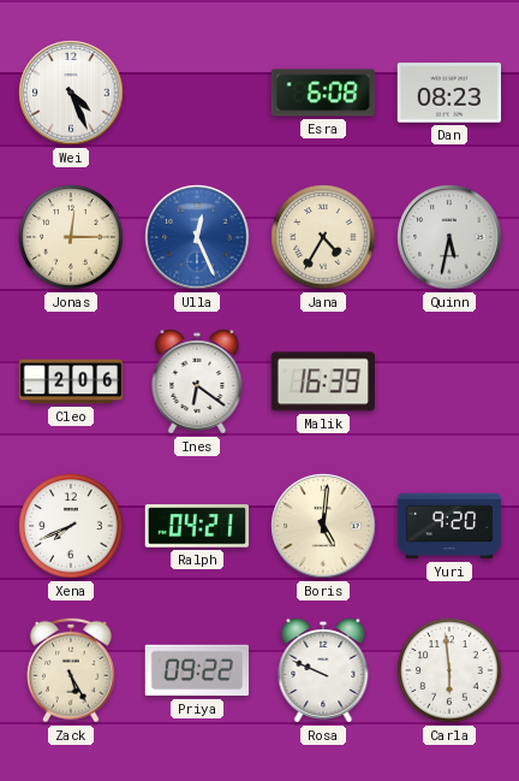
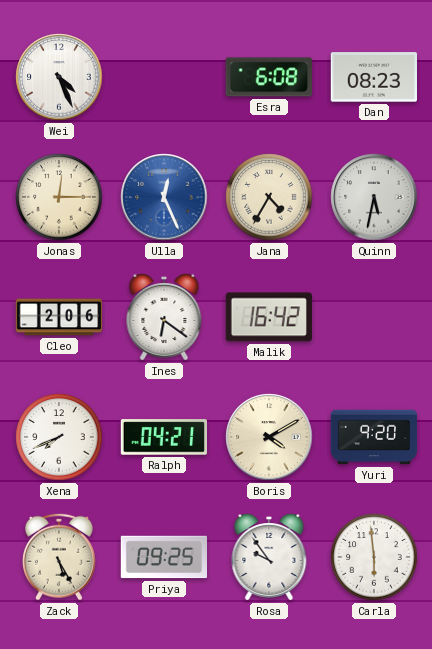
Malik: 16:39 -> 16:42 (268, 317)
Boris: 5:01 -> 4:10 (269, 437)
Priya: 09:22 -> 09:25 (163, 557)
Rosa: 9:49 -> 9:54 (269, 558)
